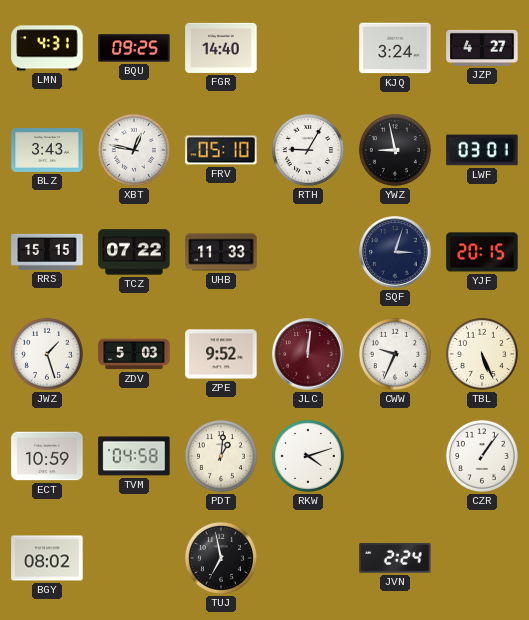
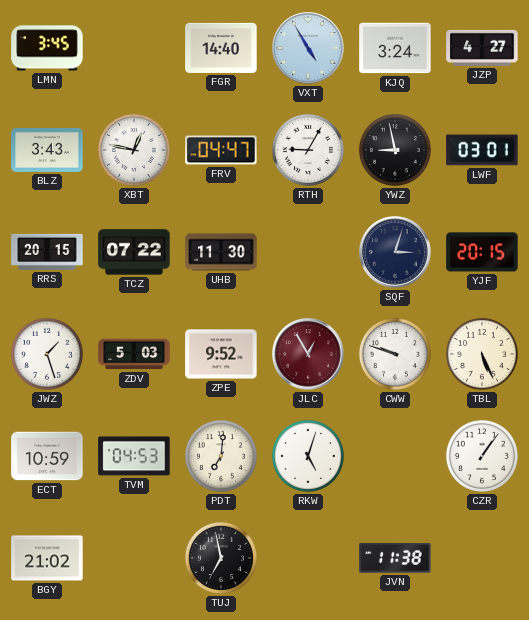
LMN: 4:31 -> 3:45 (47, 48)
BQU: 09:25 -> none (134, 48)
VXT: none -> 4:55 (308, 48)
FRV: 05:10 -> 04:47 (221, 150)
RRS: 15:15 -> 20:15 (47, 252)
UHB: 11:33 -> 11:30 (221, 252)
JLC: 12:01 -> 12:55 (308, 354)
CWW: 9:34 -> 9:48 (395, 354)
TVM: 04:58 -> 04:53 (134, 456)
PDT: 1:01 -> 7:01 (221, 456)
RKW: 4:12 -> 5:03 (308, 456)
BGY: 08:02 -> 21:02 (47, 558)
JVN: 2:24 -> 11:38 (395, 558)
